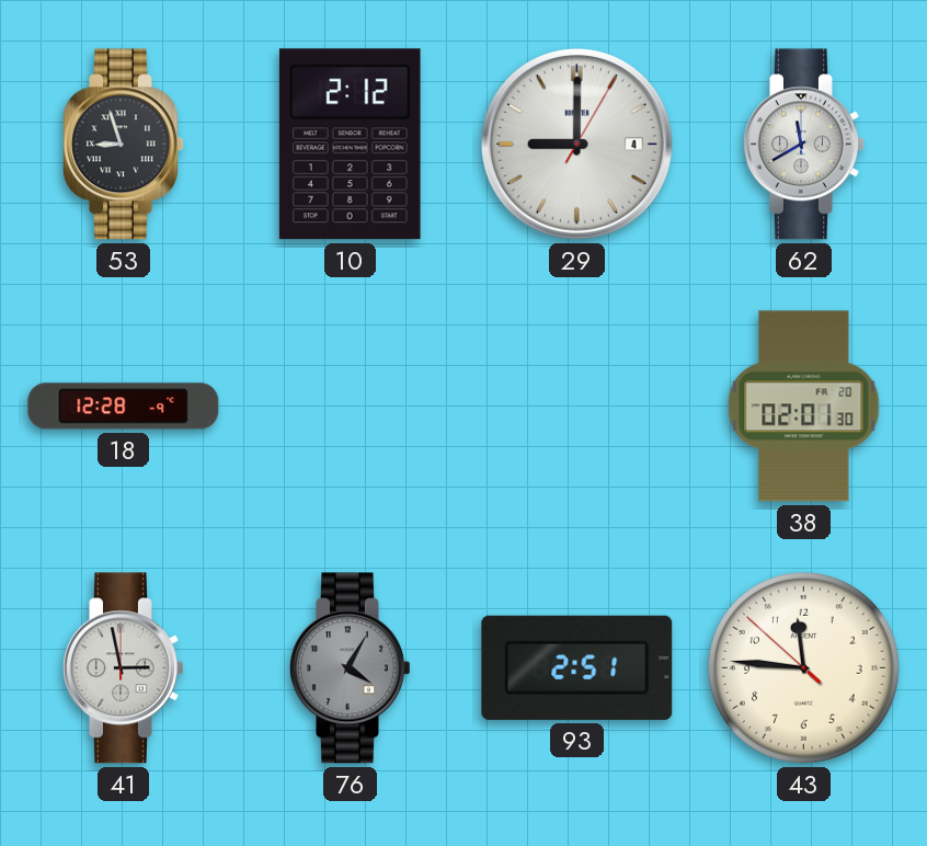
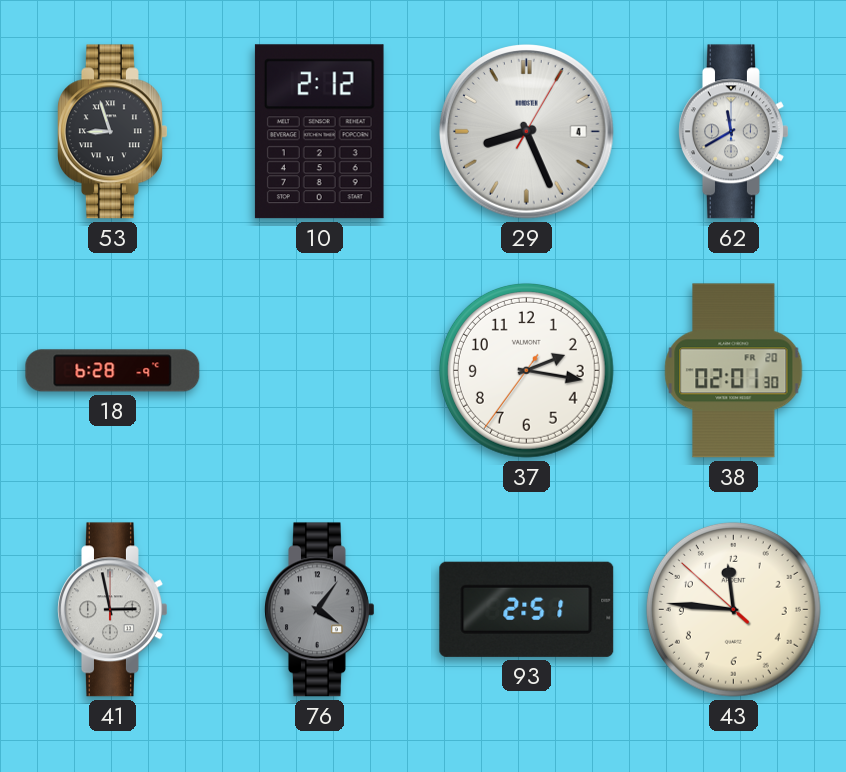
29: 9:00 -> 8:26 (527, 132)
18: 12:28 -> 6:28 (113, 371)
37: none -> 2:16 (526, 370)
76: 4:05 -> 4:06 (320, 610)
